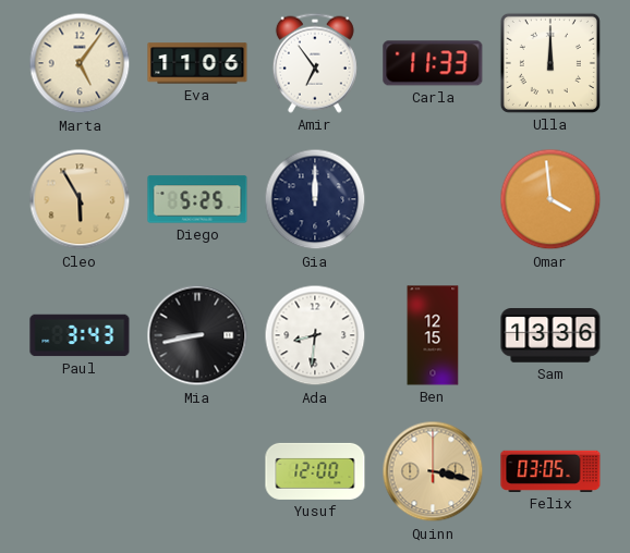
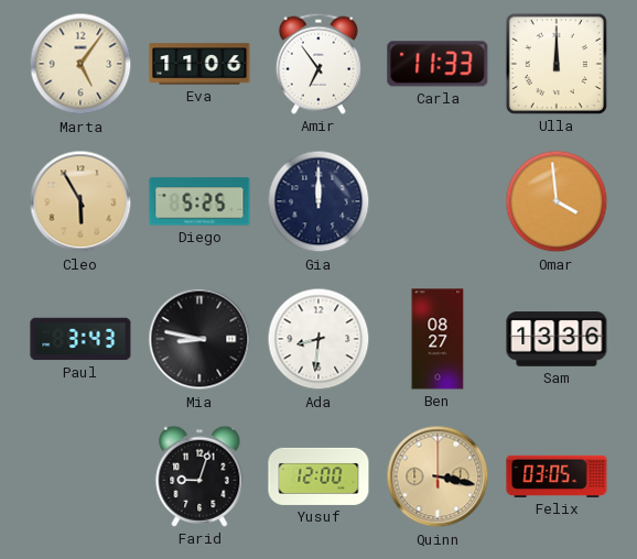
Mia: 8:43 -> 8:47 (199, 339)
Ben: 12:15 -> 08:27 (438, 339)
Farid: none -> 9:03 (199, 476)
